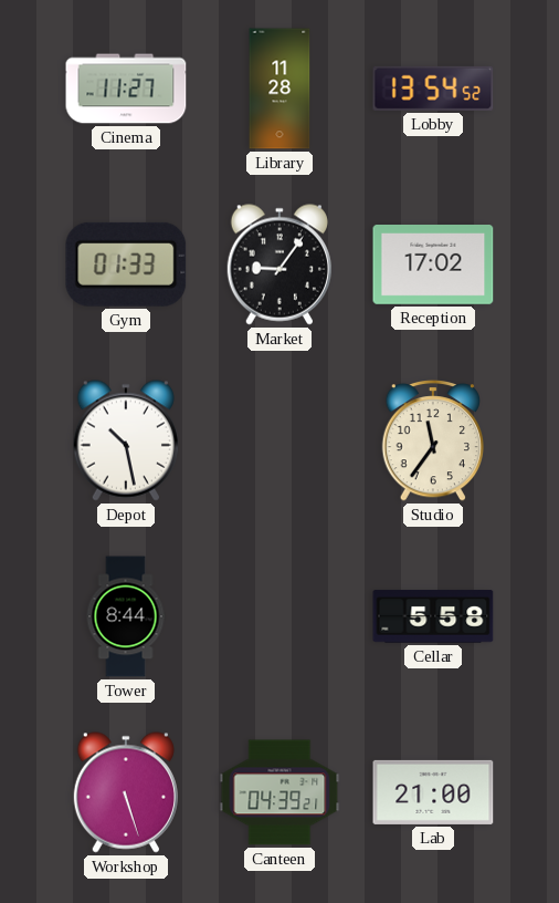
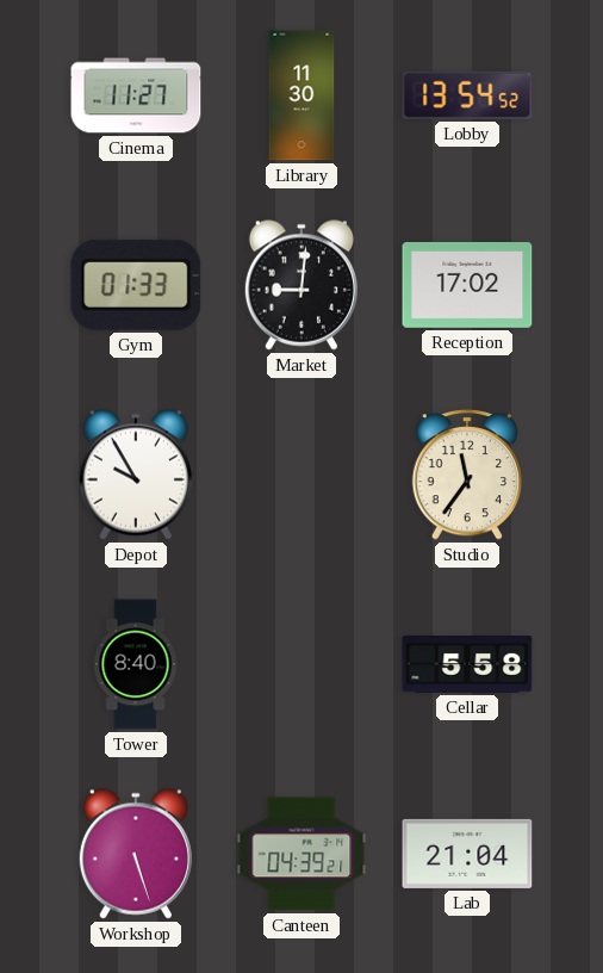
Library: 11:28 -> 11:30 (301, 95)
Market: 9:06 -> 9:01 (301, 285)
Depot: 10:28 -> 9:55 (136, 475)
Tower: 8:44 -> 8:40 (136, 664)
Lab: 21:00 -> 21:04 (467, 854)
